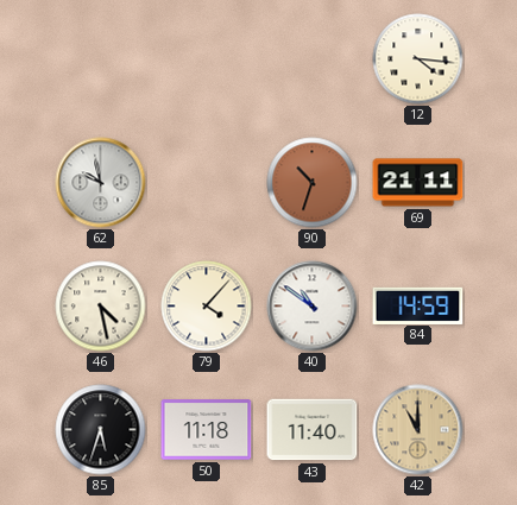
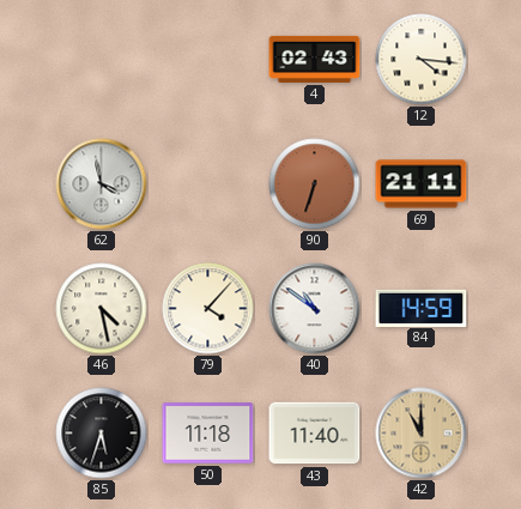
4: none -> 02:43 (315, 59)
62: 9:58 -> 3:58 (102, 184)
90: 10:33 -> 6:33 (315, 184)
